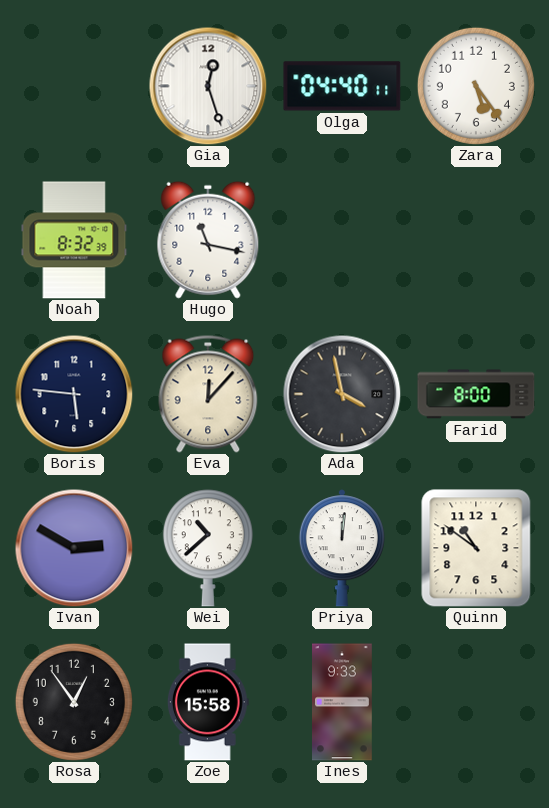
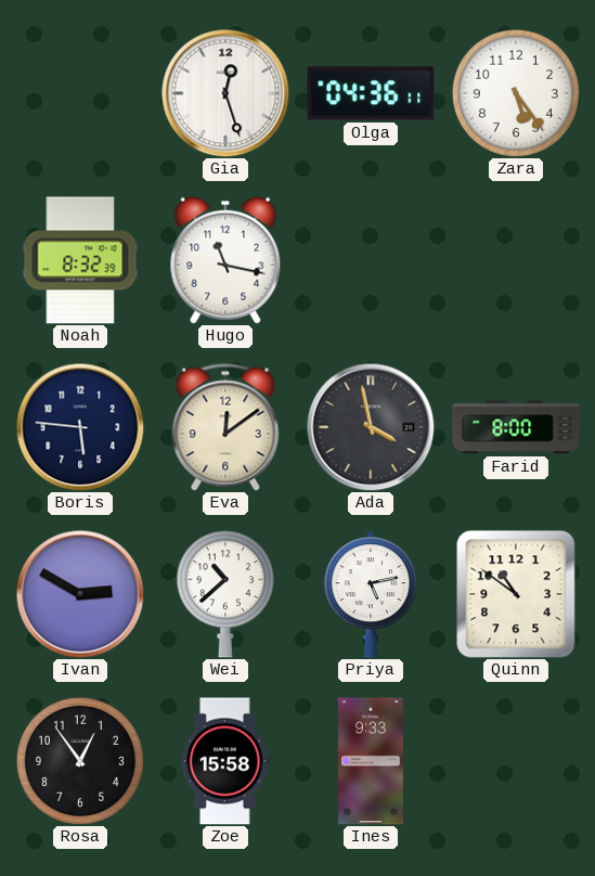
Olga: 04:40 -> 04:36 (371, 93)
Eva: 12:07 -> 12:09 (225, 427)
Priya: 12:01 -> 5:13 (371, 594)
